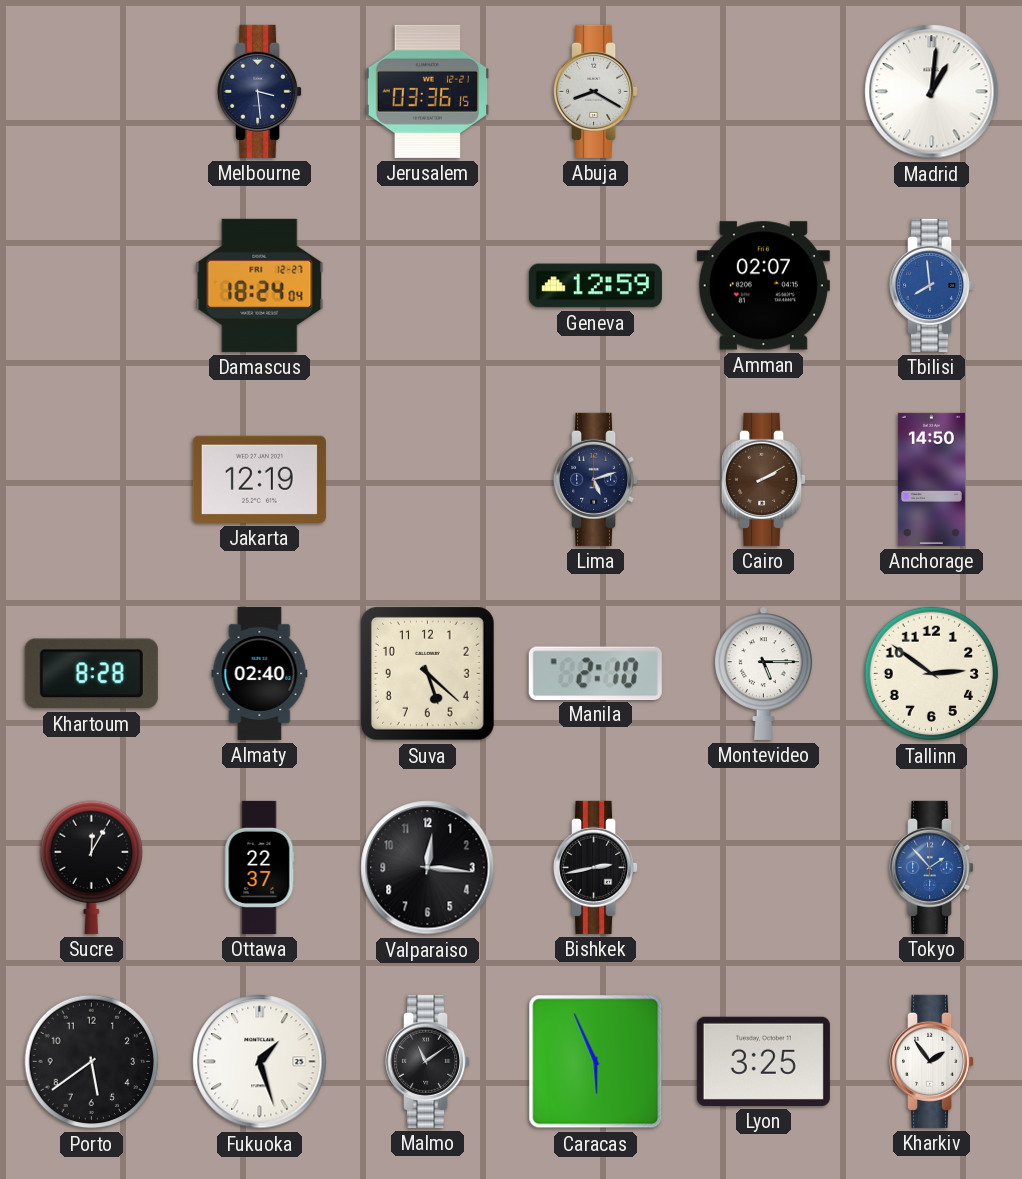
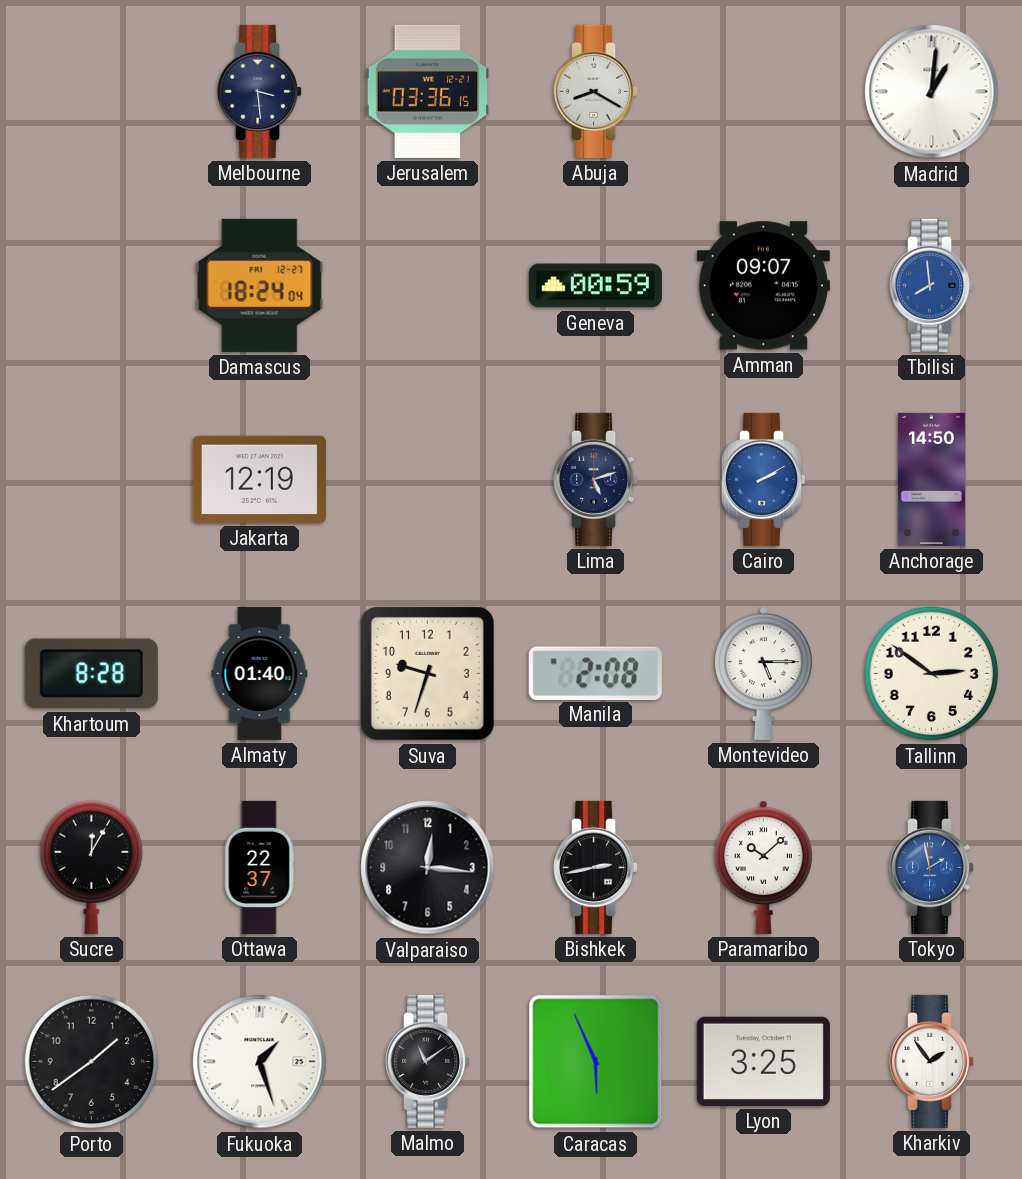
Geneva: 12:59 -> 00:59 (595, 286)
Amman: 02:07 -> 09:07 (763, 286)
Cairo dial: brown -> blue (764, 479)
Almaty: 02:40 -> 01:40 (260, 673)
Suva: 5:22 -> 9:33 (427, 673)
Manila: 2:10 -> 2:08 (595, 673)
Paramaribo: none -> 10:08 (764, 867)
Tokyo: 1:53 -> 1:58 (932, 867)
Porto: 5:39 -> 1:39 (92, 1062)
